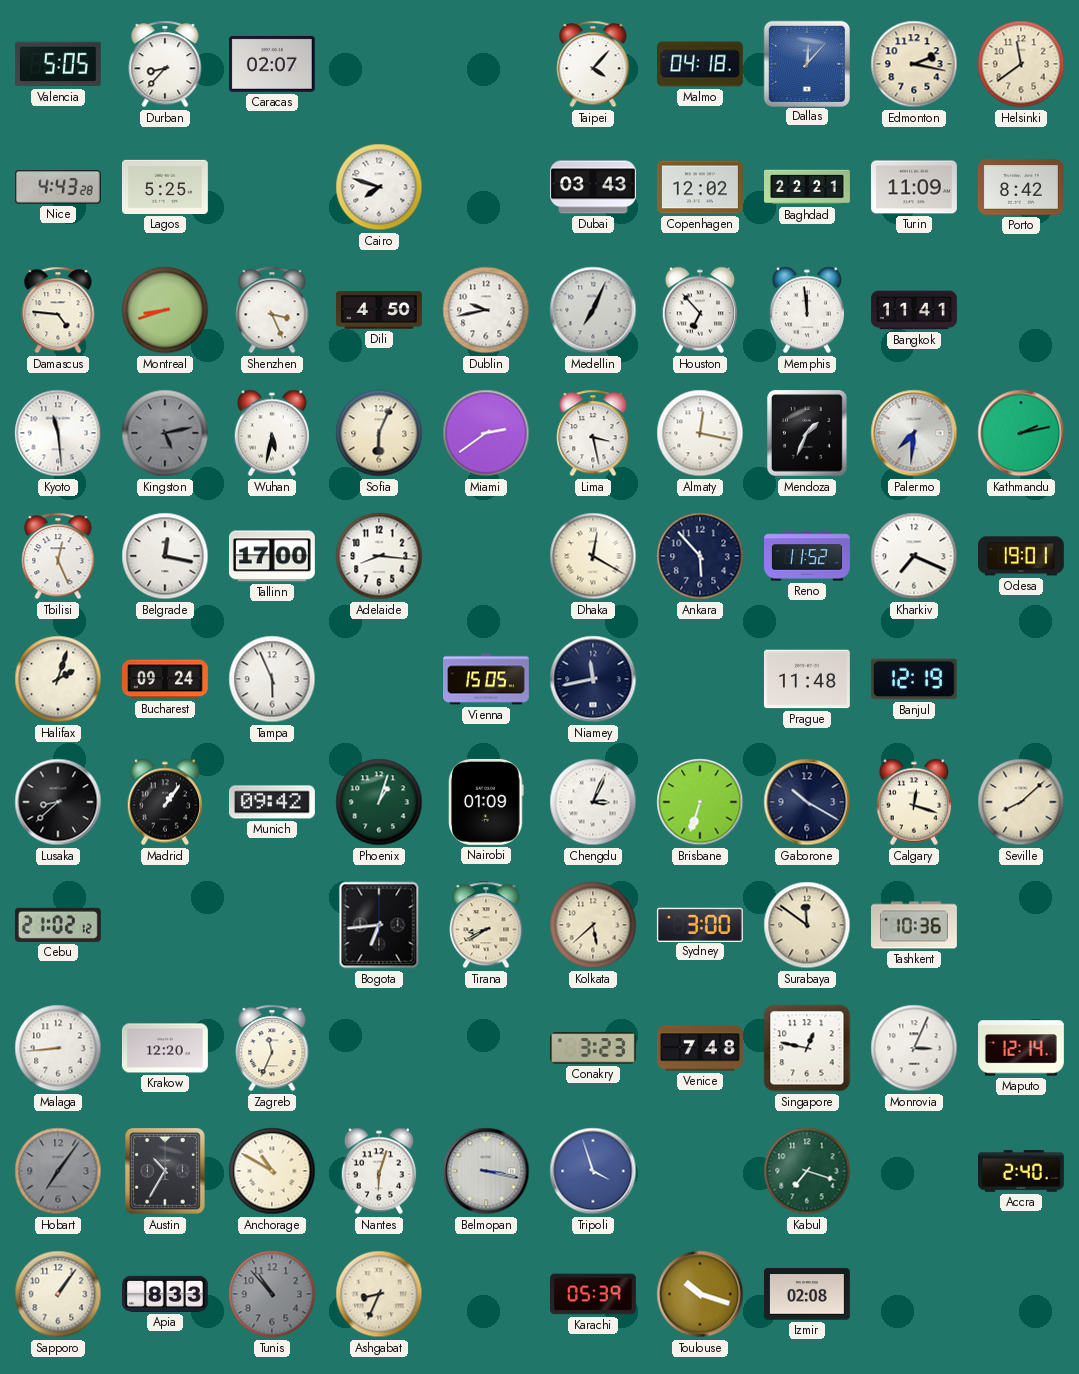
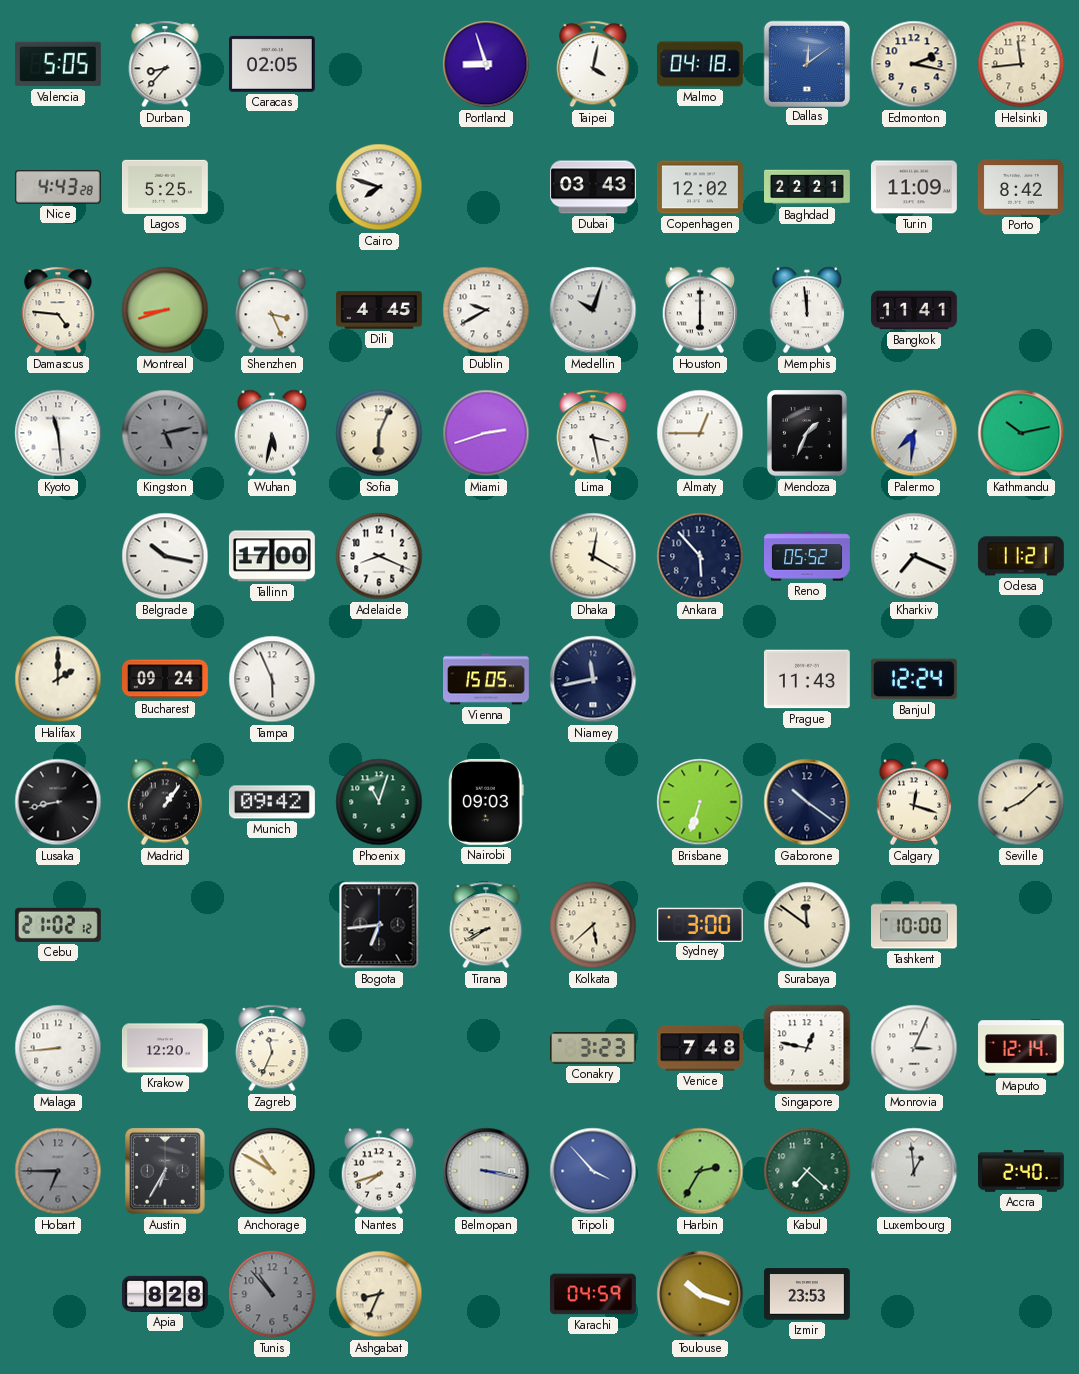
Caracas: 02:07 -> 02:05 (272, 64)
Portland: none -> 8:57 (486, 64)
Taipei: 4:07 -> 4:02 (593, 64)
Dallas: 12:07 -> 12:09 (806, 63)
Helsinki: 11:39 -> 11:44 (1021, 64)
Dili: 4:50 -> 4:45 (380, 310)
Dublin: 9:43 -> 9:40 (486, 310)
Medellin: 7:04 -> 10:03 (593, 310)
Houston: 6:53 -> 6:00 (700, 310)
Miami: 2:39 -> 2:42 (486, 433)
Almaty: 12:17 -> 12:45 (700, 433)
Kathmandu: 2:13 -> 10:13 (1021, 433)
Tbilisi: 12:26 -> none (58, 556)
Belgrade: 12:17 -> 10:17 (165, 556)
Adelaide: 8:16 -> 8:19 (379, 556)
Reno: 11:52 -> 05:52 (808, 556)
Odesa: 19:01 -> 11:21 (1021, 556)
Halifax: 2:03 -> 2:00 (58, 679)
Prague: 11:48 -> 11:43 (807, 679)
Banjul: 12:19 -> 12:24 (914, 679)
Lusaka: 8:38 -> 8:43 (58, 802)
Phoenix: 1:03 -> 11:03 (379, 802)
Nairobi: 01:09 -> 09:03 (486, 802)
Chengdu: 3:04 -> none (593, 802)
Gaborone: 10:20 -> 10:21 (807, 802)
Tashkent: 10:36 -> 10:00 (915, 925)
Hobart: 7:06 -> 6:45 (58, 1171)
Austin: 10:35 -> 6:35 (166, 1172)
Nantes: 6:03 -> 7:42 (379, 1171)
Tripoli: 3:57 -> 3:53 (593, 1171)
Harbin: none -> 2:35 (700, 1171)
Kabul: 7:18 -> 7:22 (807, 1171)
Luxembourg: none -> 12:59 (914, 1171)
Sapporo: 1:06 -> none (58, 1294)
Apia: 8:33 -> 8:28 (165, 1294)
Karachi: 05:39 -> 04:59 (594, 1294)
Izmir: 02:08 -> 23:53 (807, 1294)
